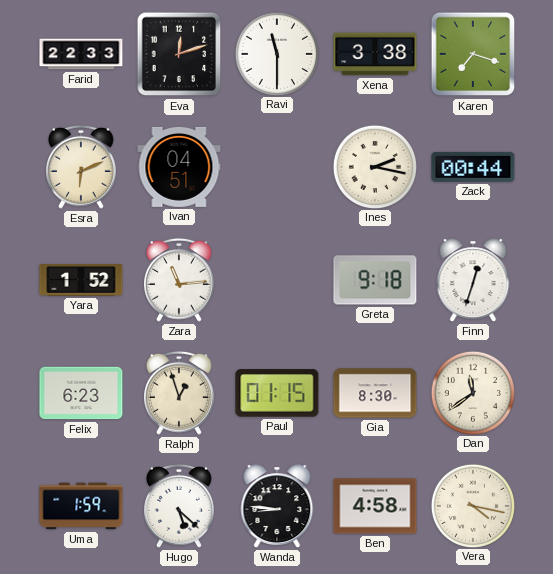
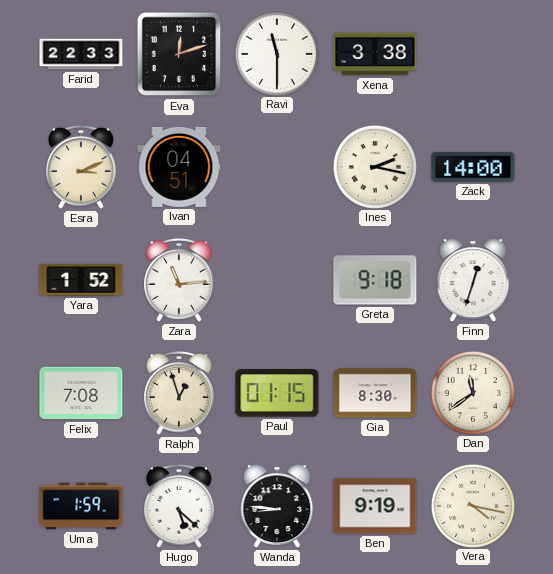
Karen: 7:18 -> none (473, 54)
Esra: 6:11 -> 3:11 (82, 167)
Zack: 00:44 -> 14:00 (473, 167)
Felix: 6:23 -> 7:08 (81, 393)
Ben: 4:58 -> 9:19 (375, 506)
